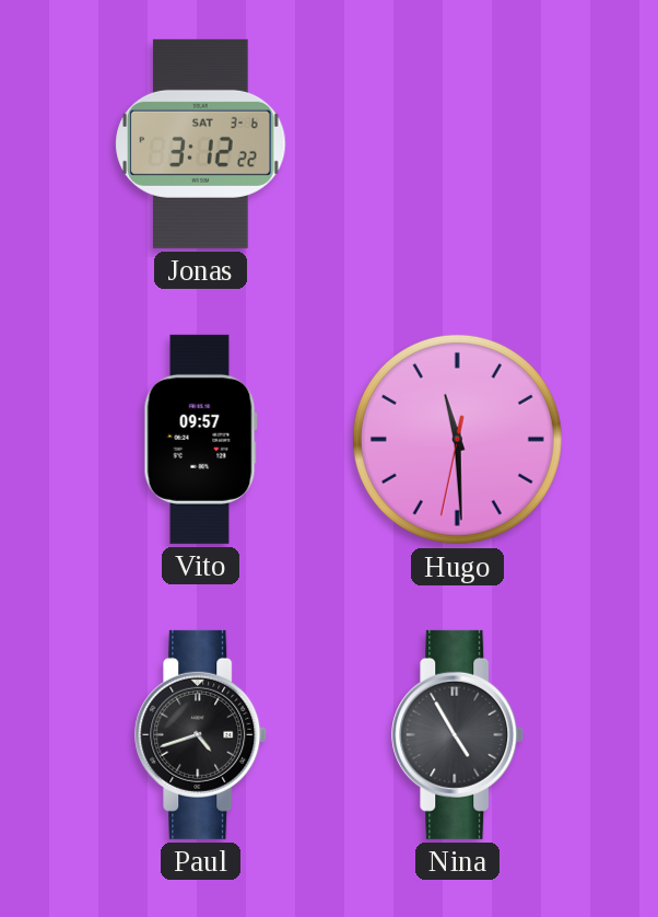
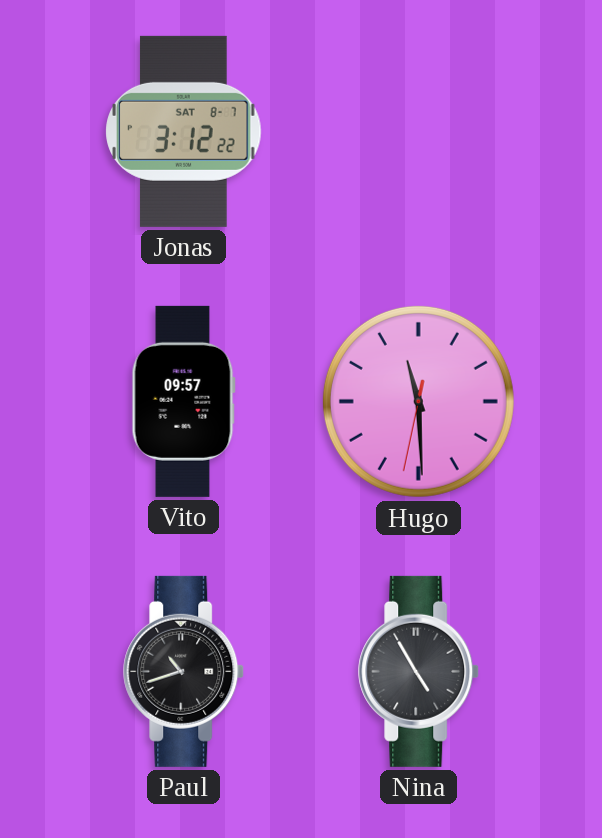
Jonas date: SAT 3-6 -> SAT 8-7 (184, 131)
Paul: 4:42 -> 10:42 (184, 671)
